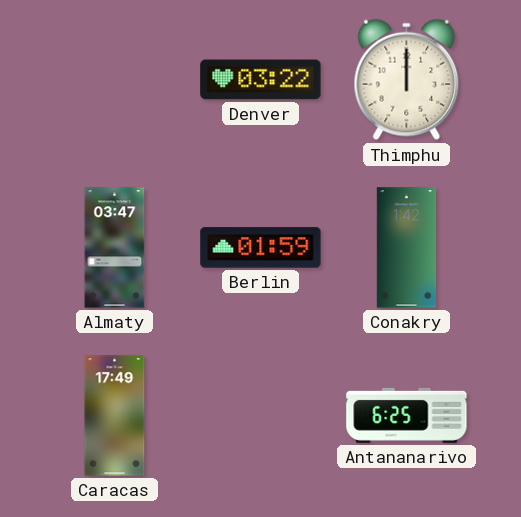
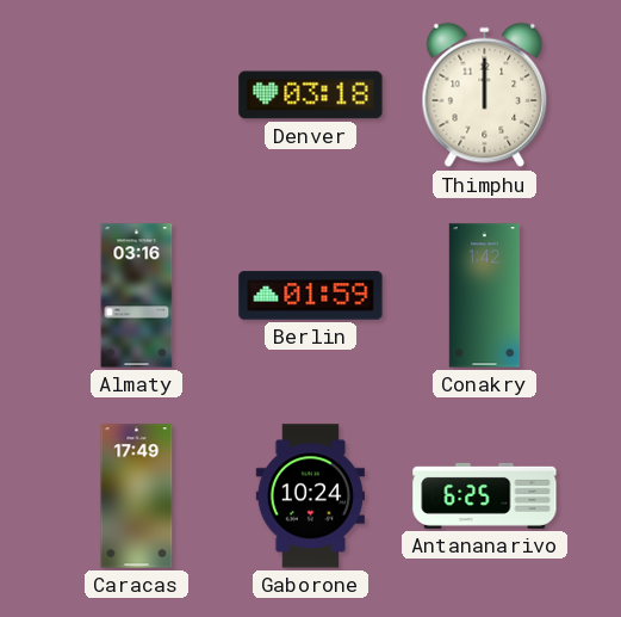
Denver: 03:22 -> 03:18 (311, 95)
Almaty: 03:47 -> 03:16 (137, 296)
Gaborone: none -> 10:24 (310, 496)
